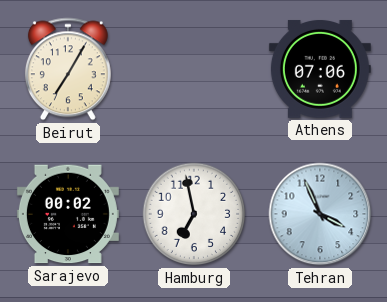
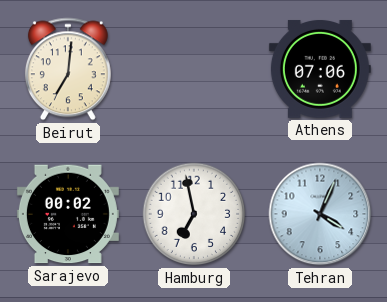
Beirut: 7:05 -> 7:01 (68, 69)
Tehran: 3:56 -> 4:04 (320, 214)
